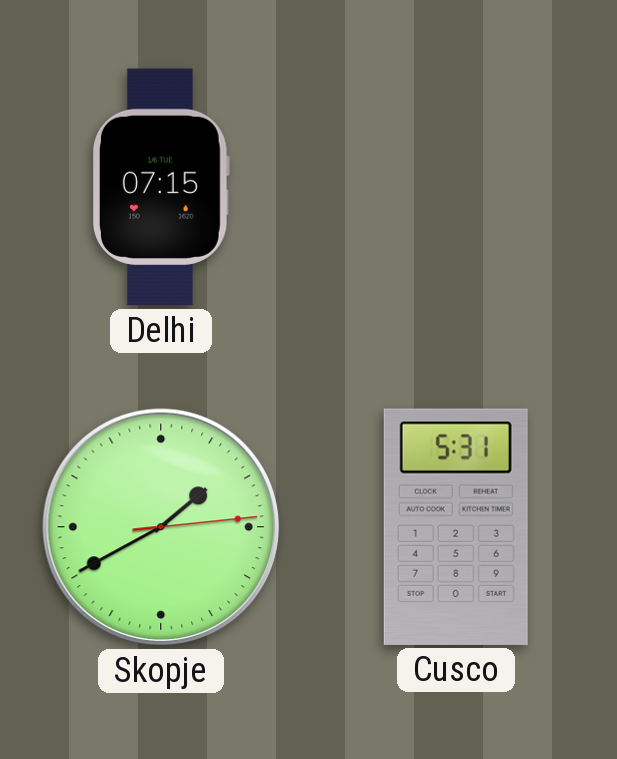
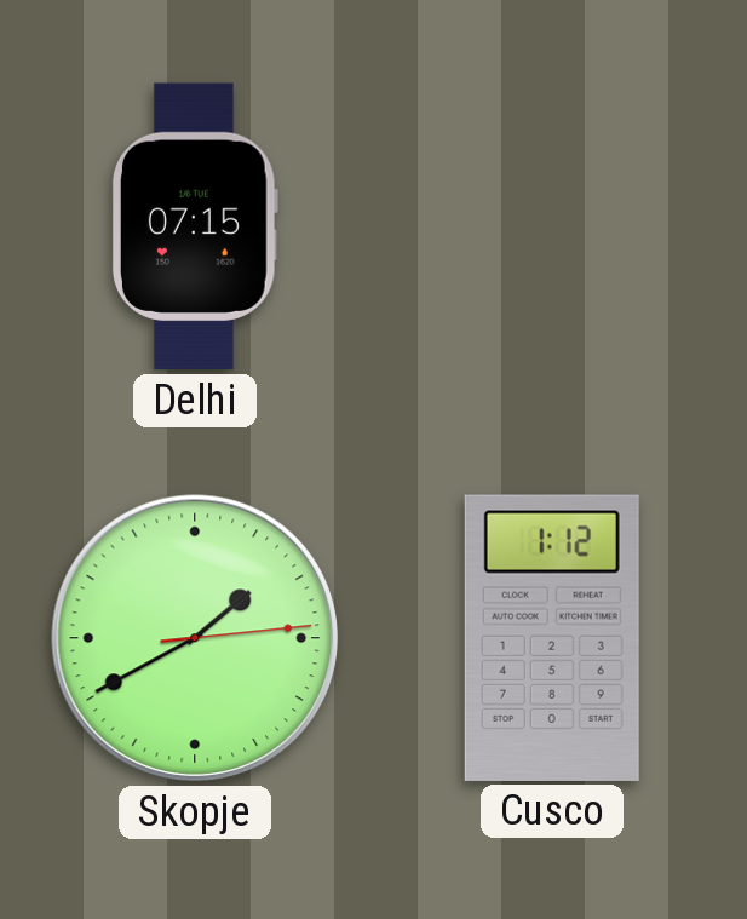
Cusco: 5:31 -> 1:12 (552, 638)
